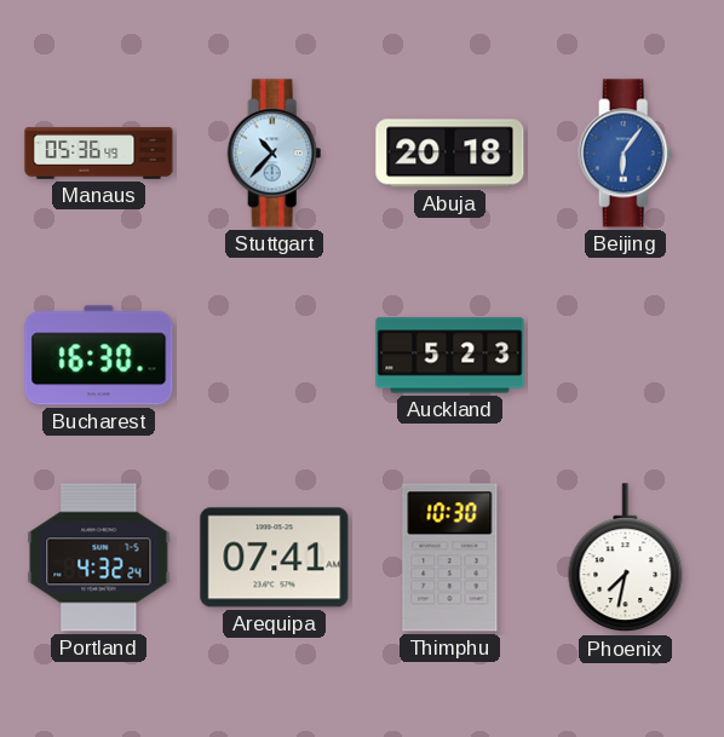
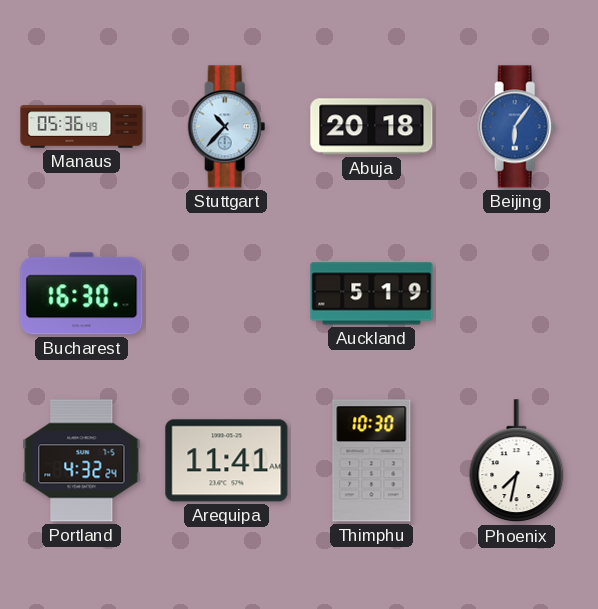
Auckland: 5:23 -> 5:19 (372, 294)
Arequipa: 07:41 -> 11:41 (227, 461)
